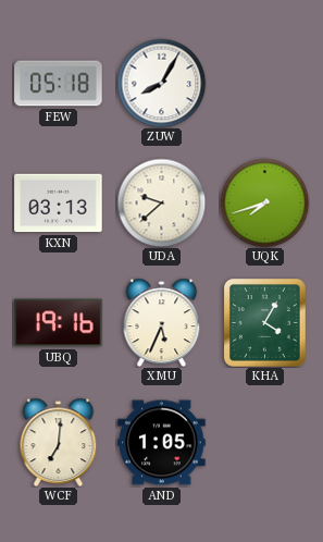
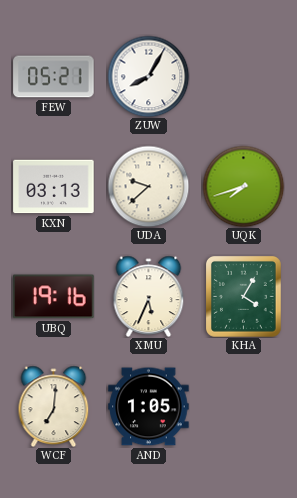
FEW: 05:18 -> 05:21 (54, 77)
